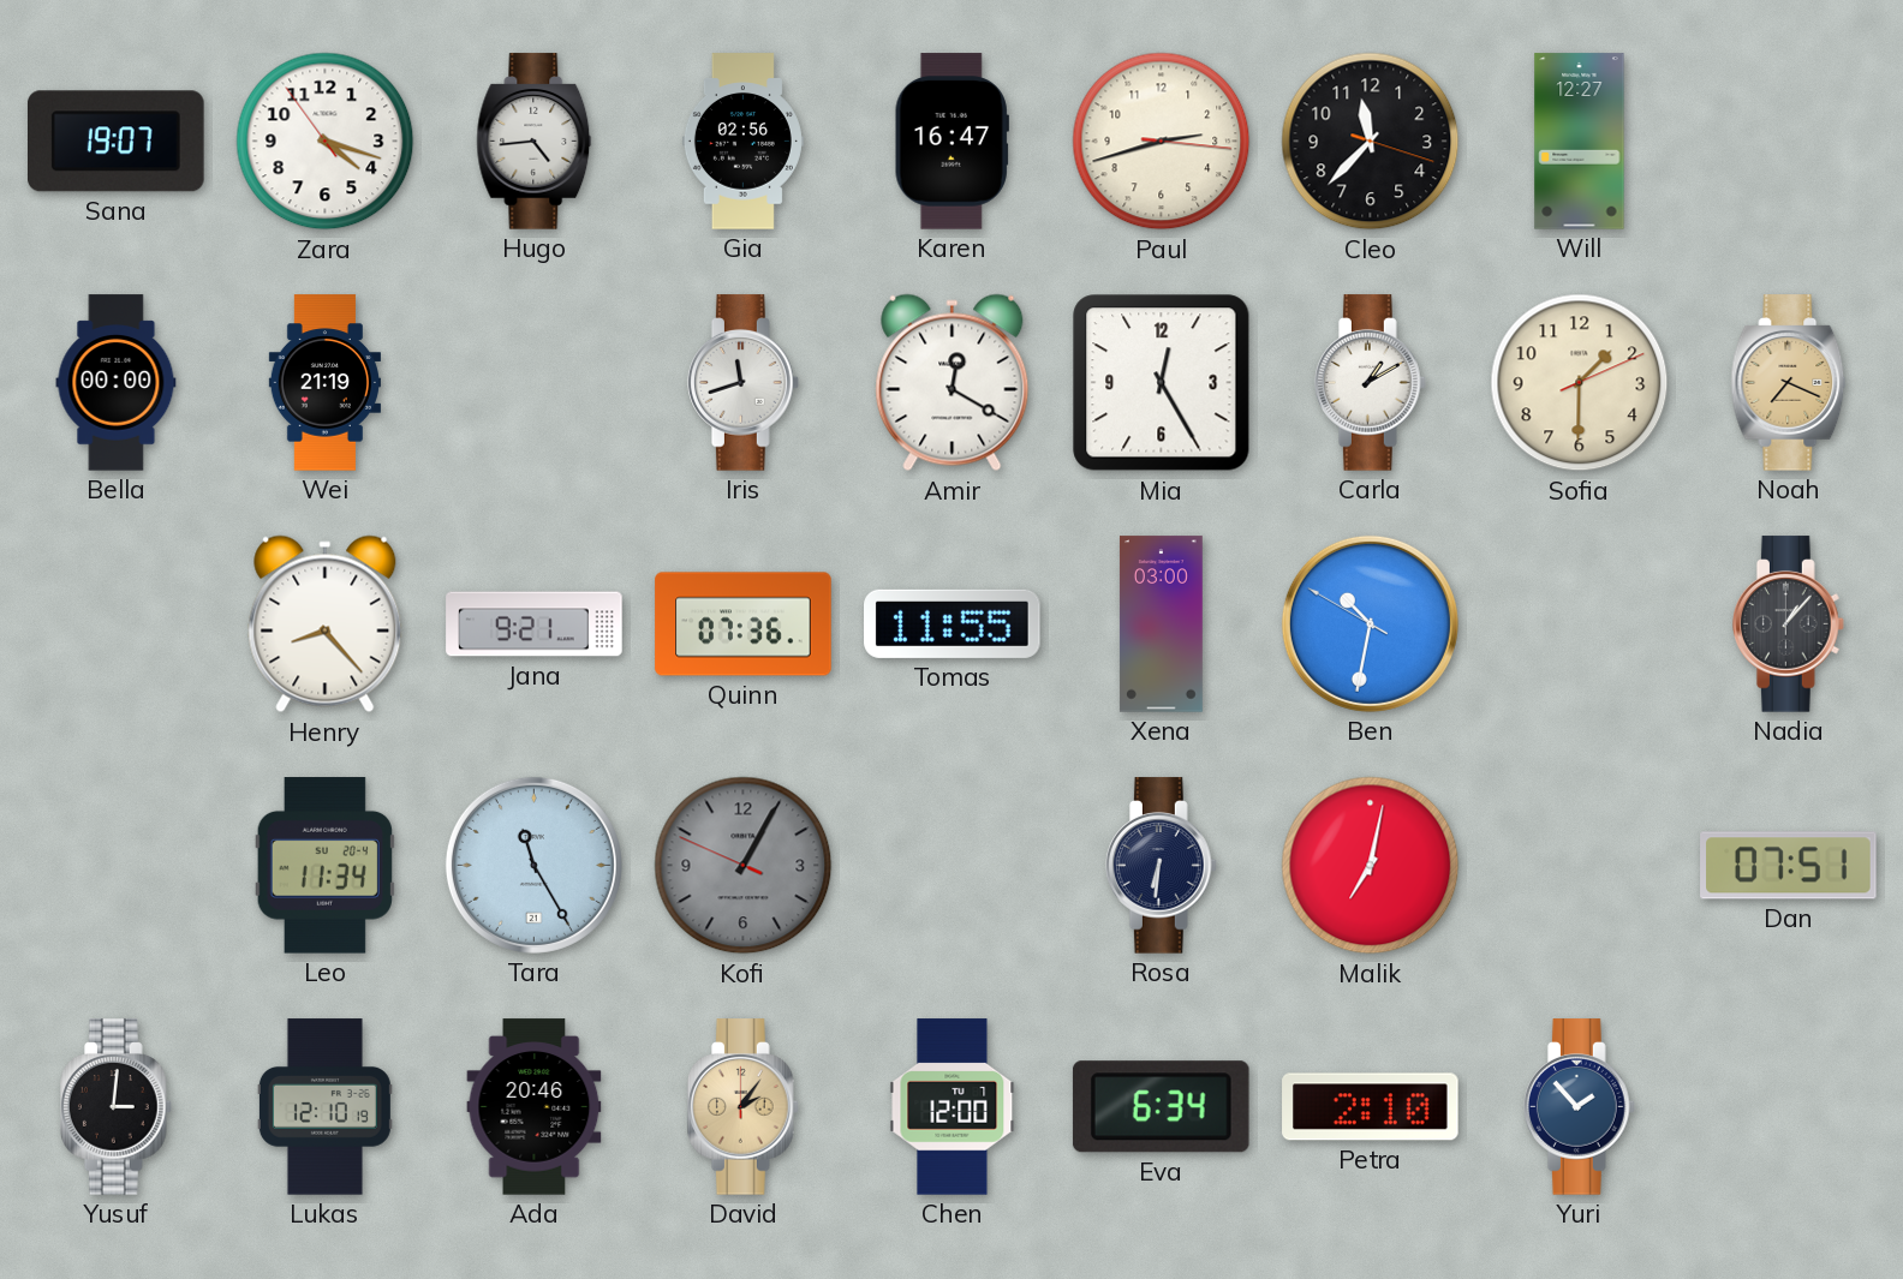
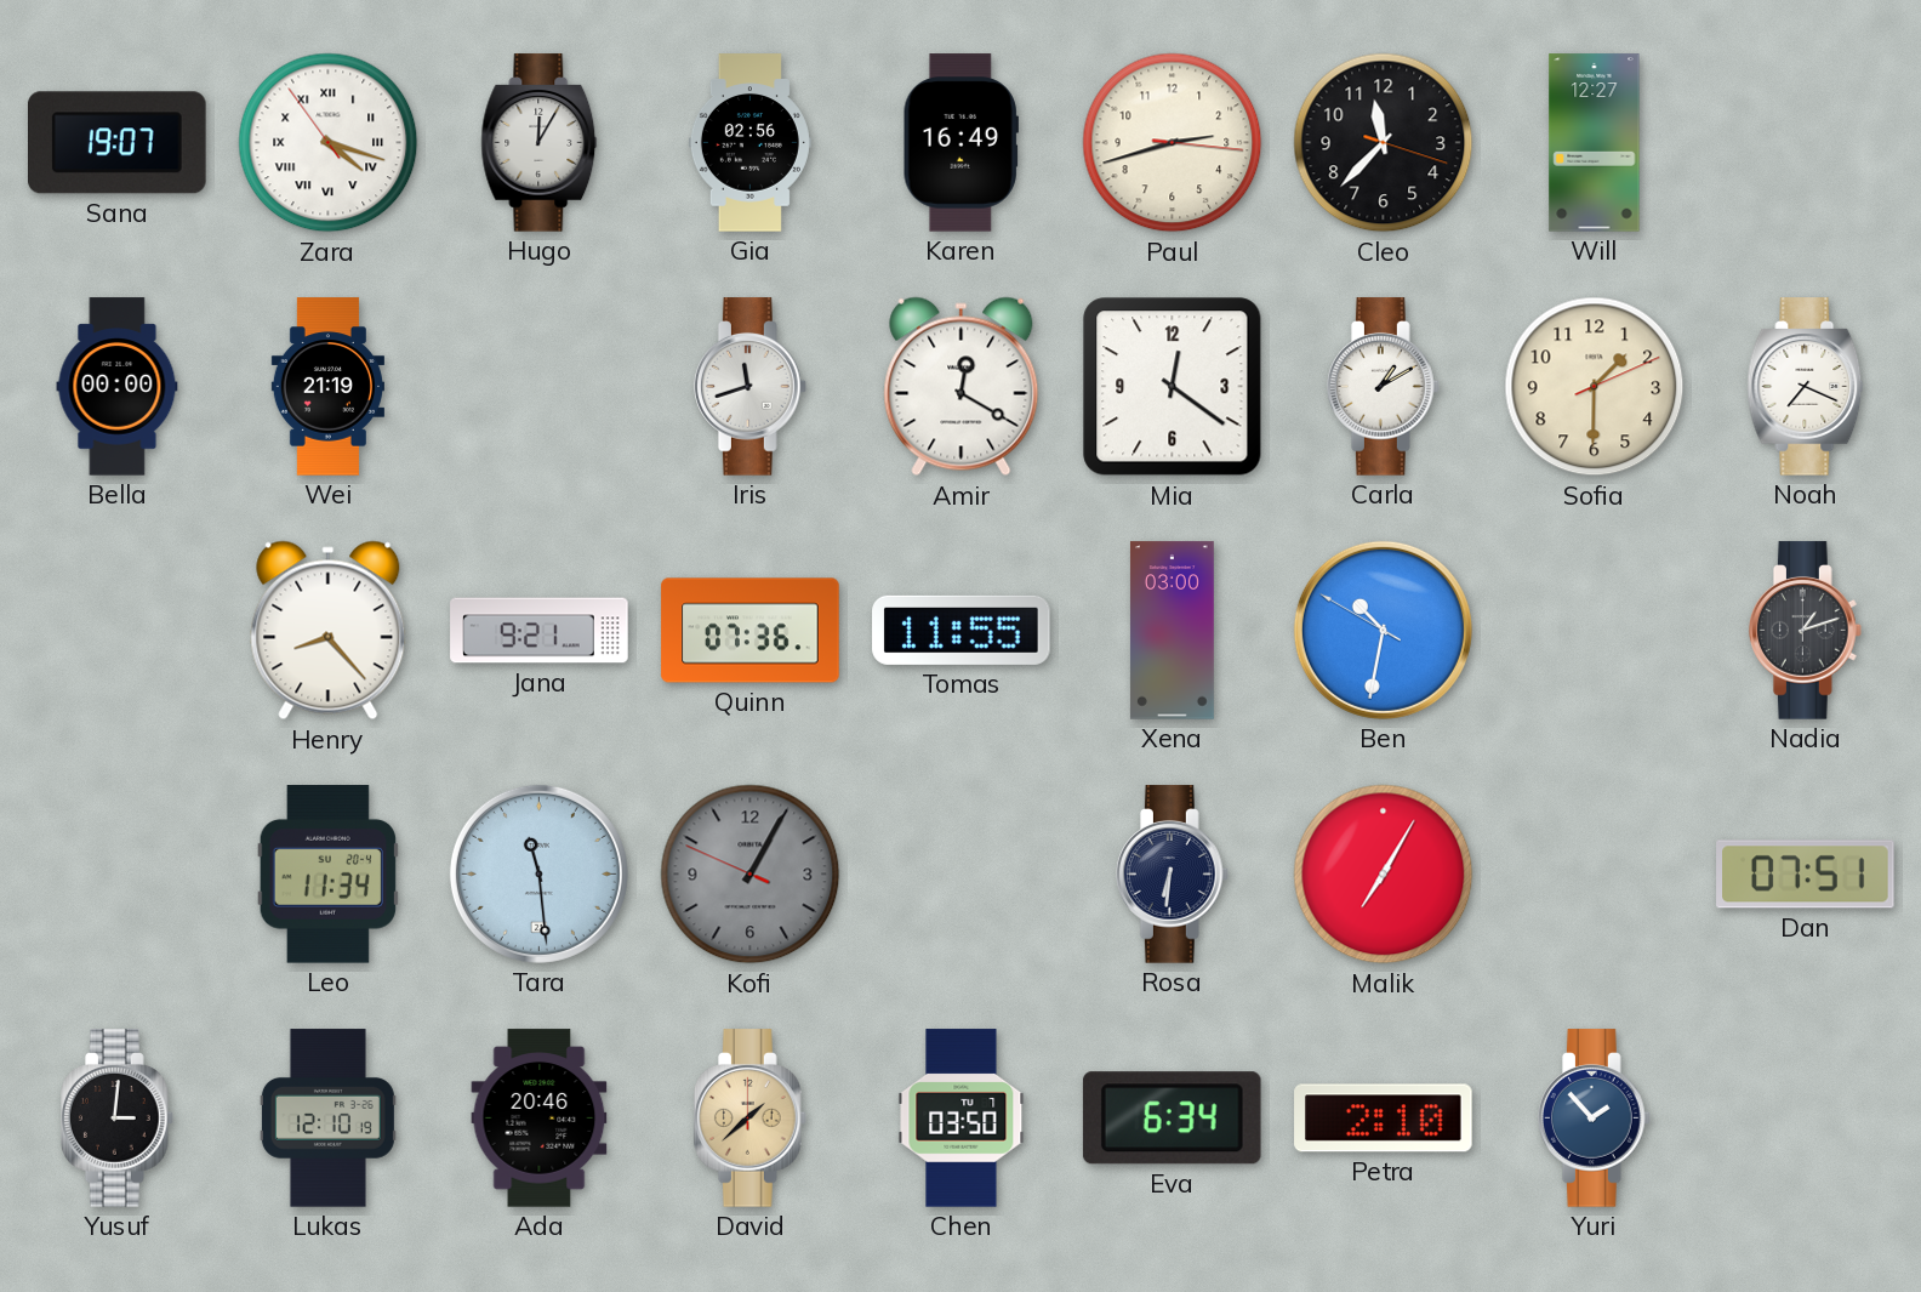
Zara numerals: Arabic -> Roman (329, 143)
Hugo: 4:44 -> 12:05 (540, 143)
Karen: 16:47 -> 16:49 (960, 143)
Mia: 12:25 -> 12:21 (1173, 387)
Noah dial: champagne -> white (1806, 387)
Nadia: 1:07 -> 1:12 (1805, 631)
Tara: 11:25 -> 11:29 (538, 873)
Malik: 7:02 -> 7:05 (1384, 875)
David: 2:06 -> 1:38 (749, 1119)
Chen: 12:00 -> 03:50 (962, 1119)
